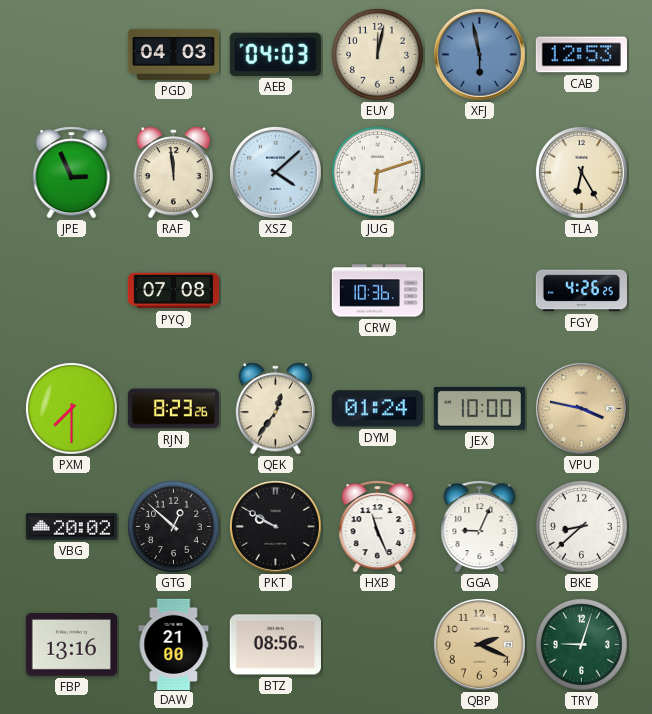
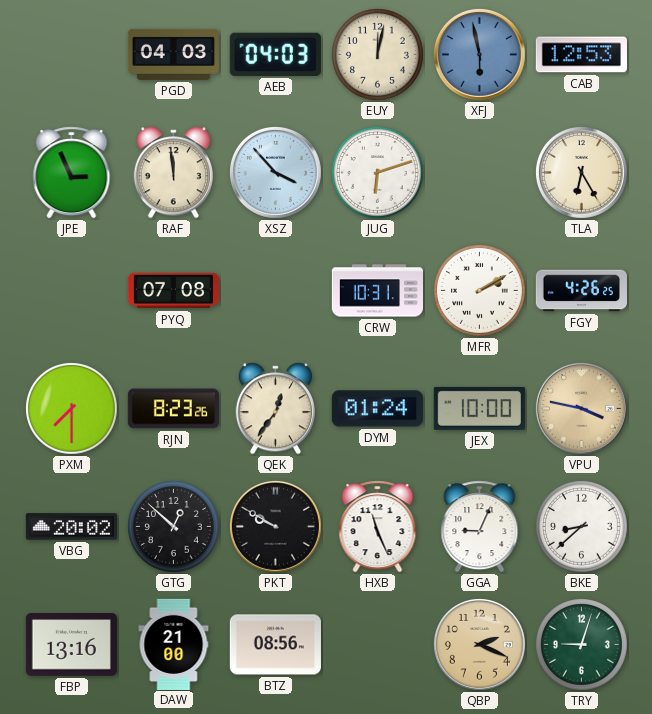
XSZ: 4:08 -> 3:53 (275, 172)
CRW: 10:36 -> 10:31 (377, 291)
MFR: none -> 2:10 (480, 291)
